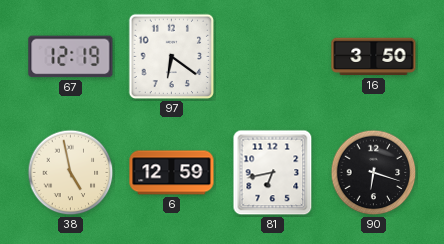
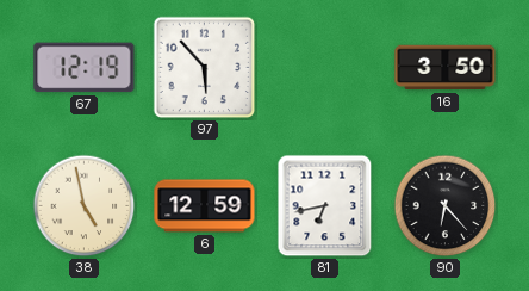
97: 6:21 -> 5:53 (205, 68)
90: 6:18 -> 6:23 (446, 206)
